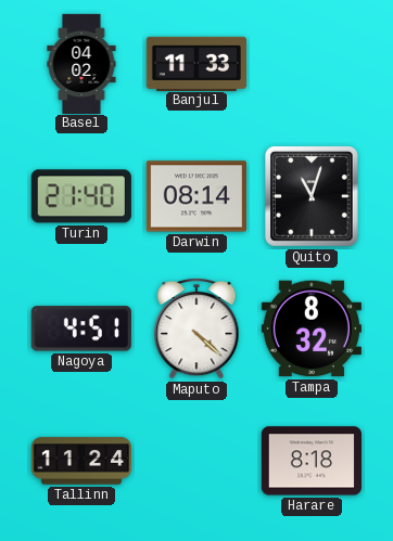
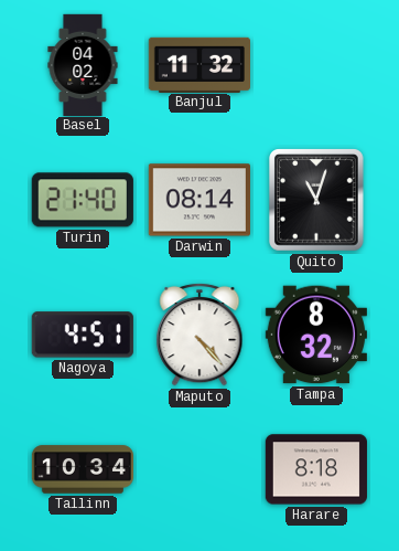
Banjul: 11:33 -> 11:32 (198, 64)
Maputo: 4:22 -> 4:23 (199, 335)
Tallinn: 11:24 -> 10:34 (82, 469)
